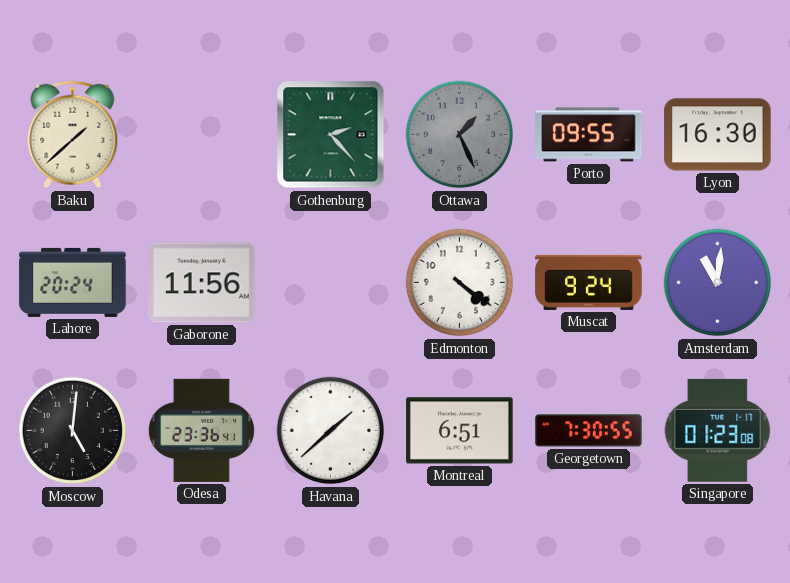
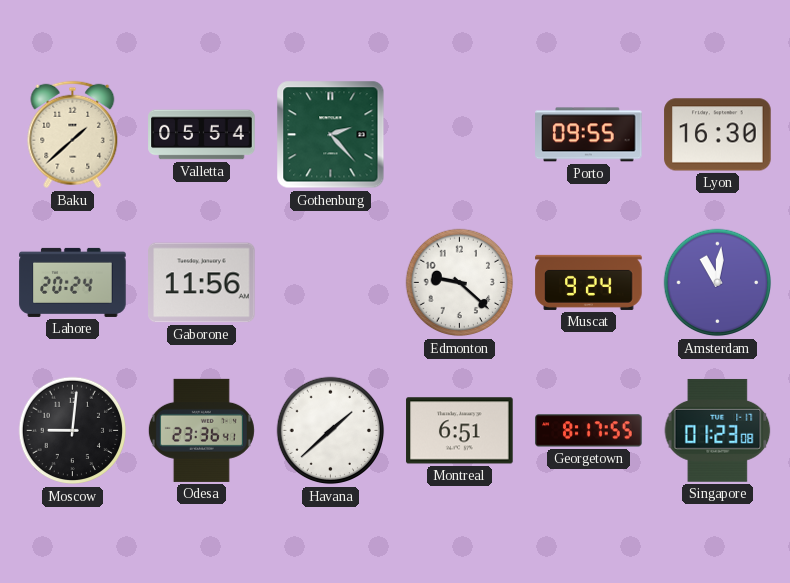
Valletta: none -> 05:54 (202, 135)
Ottawa: 1:26 -> none (460, 135)
Edmonton: 4:21 -> 9:22 (460, 283)
Moscow: 5:01 -> 9:01 (73, 431)
Georgetown: 7:30 -> 8:17 (589, 431)
